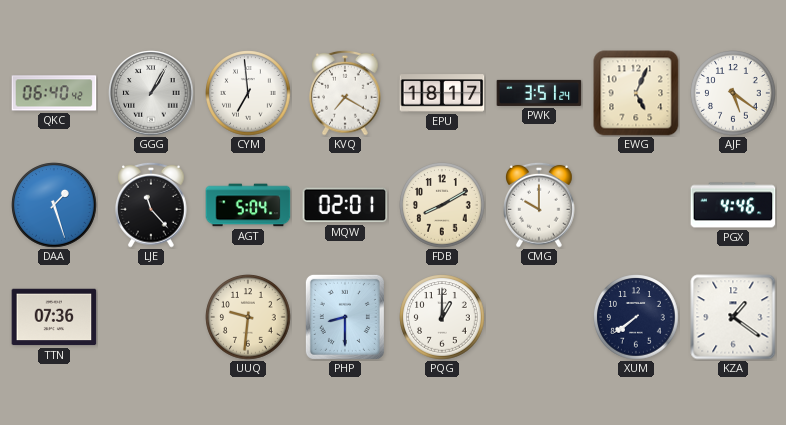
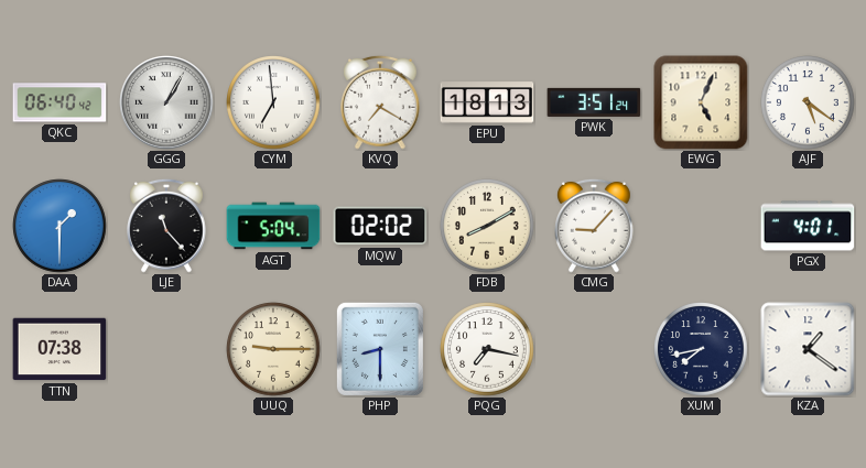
EPU: 18:17 -> 18:13 (487, 102)
DAA: 1:27 -> 1:30 (59, 226)
MQW: 02:01 -> 02:02 (380, 226)
CMG: 10:00 -> 9:07 (594, 226)
PGX: 4:46 -> 4:01 (808, 226)
TTN: 07:36 -> 07:38 (59, 349)
UUQ: 9:31 -> 9:15 (273, 349)
PQG: 1:00 -> 7:17 (487, 349)
XUM: 7:39 -> 7:43 (701, 349)
